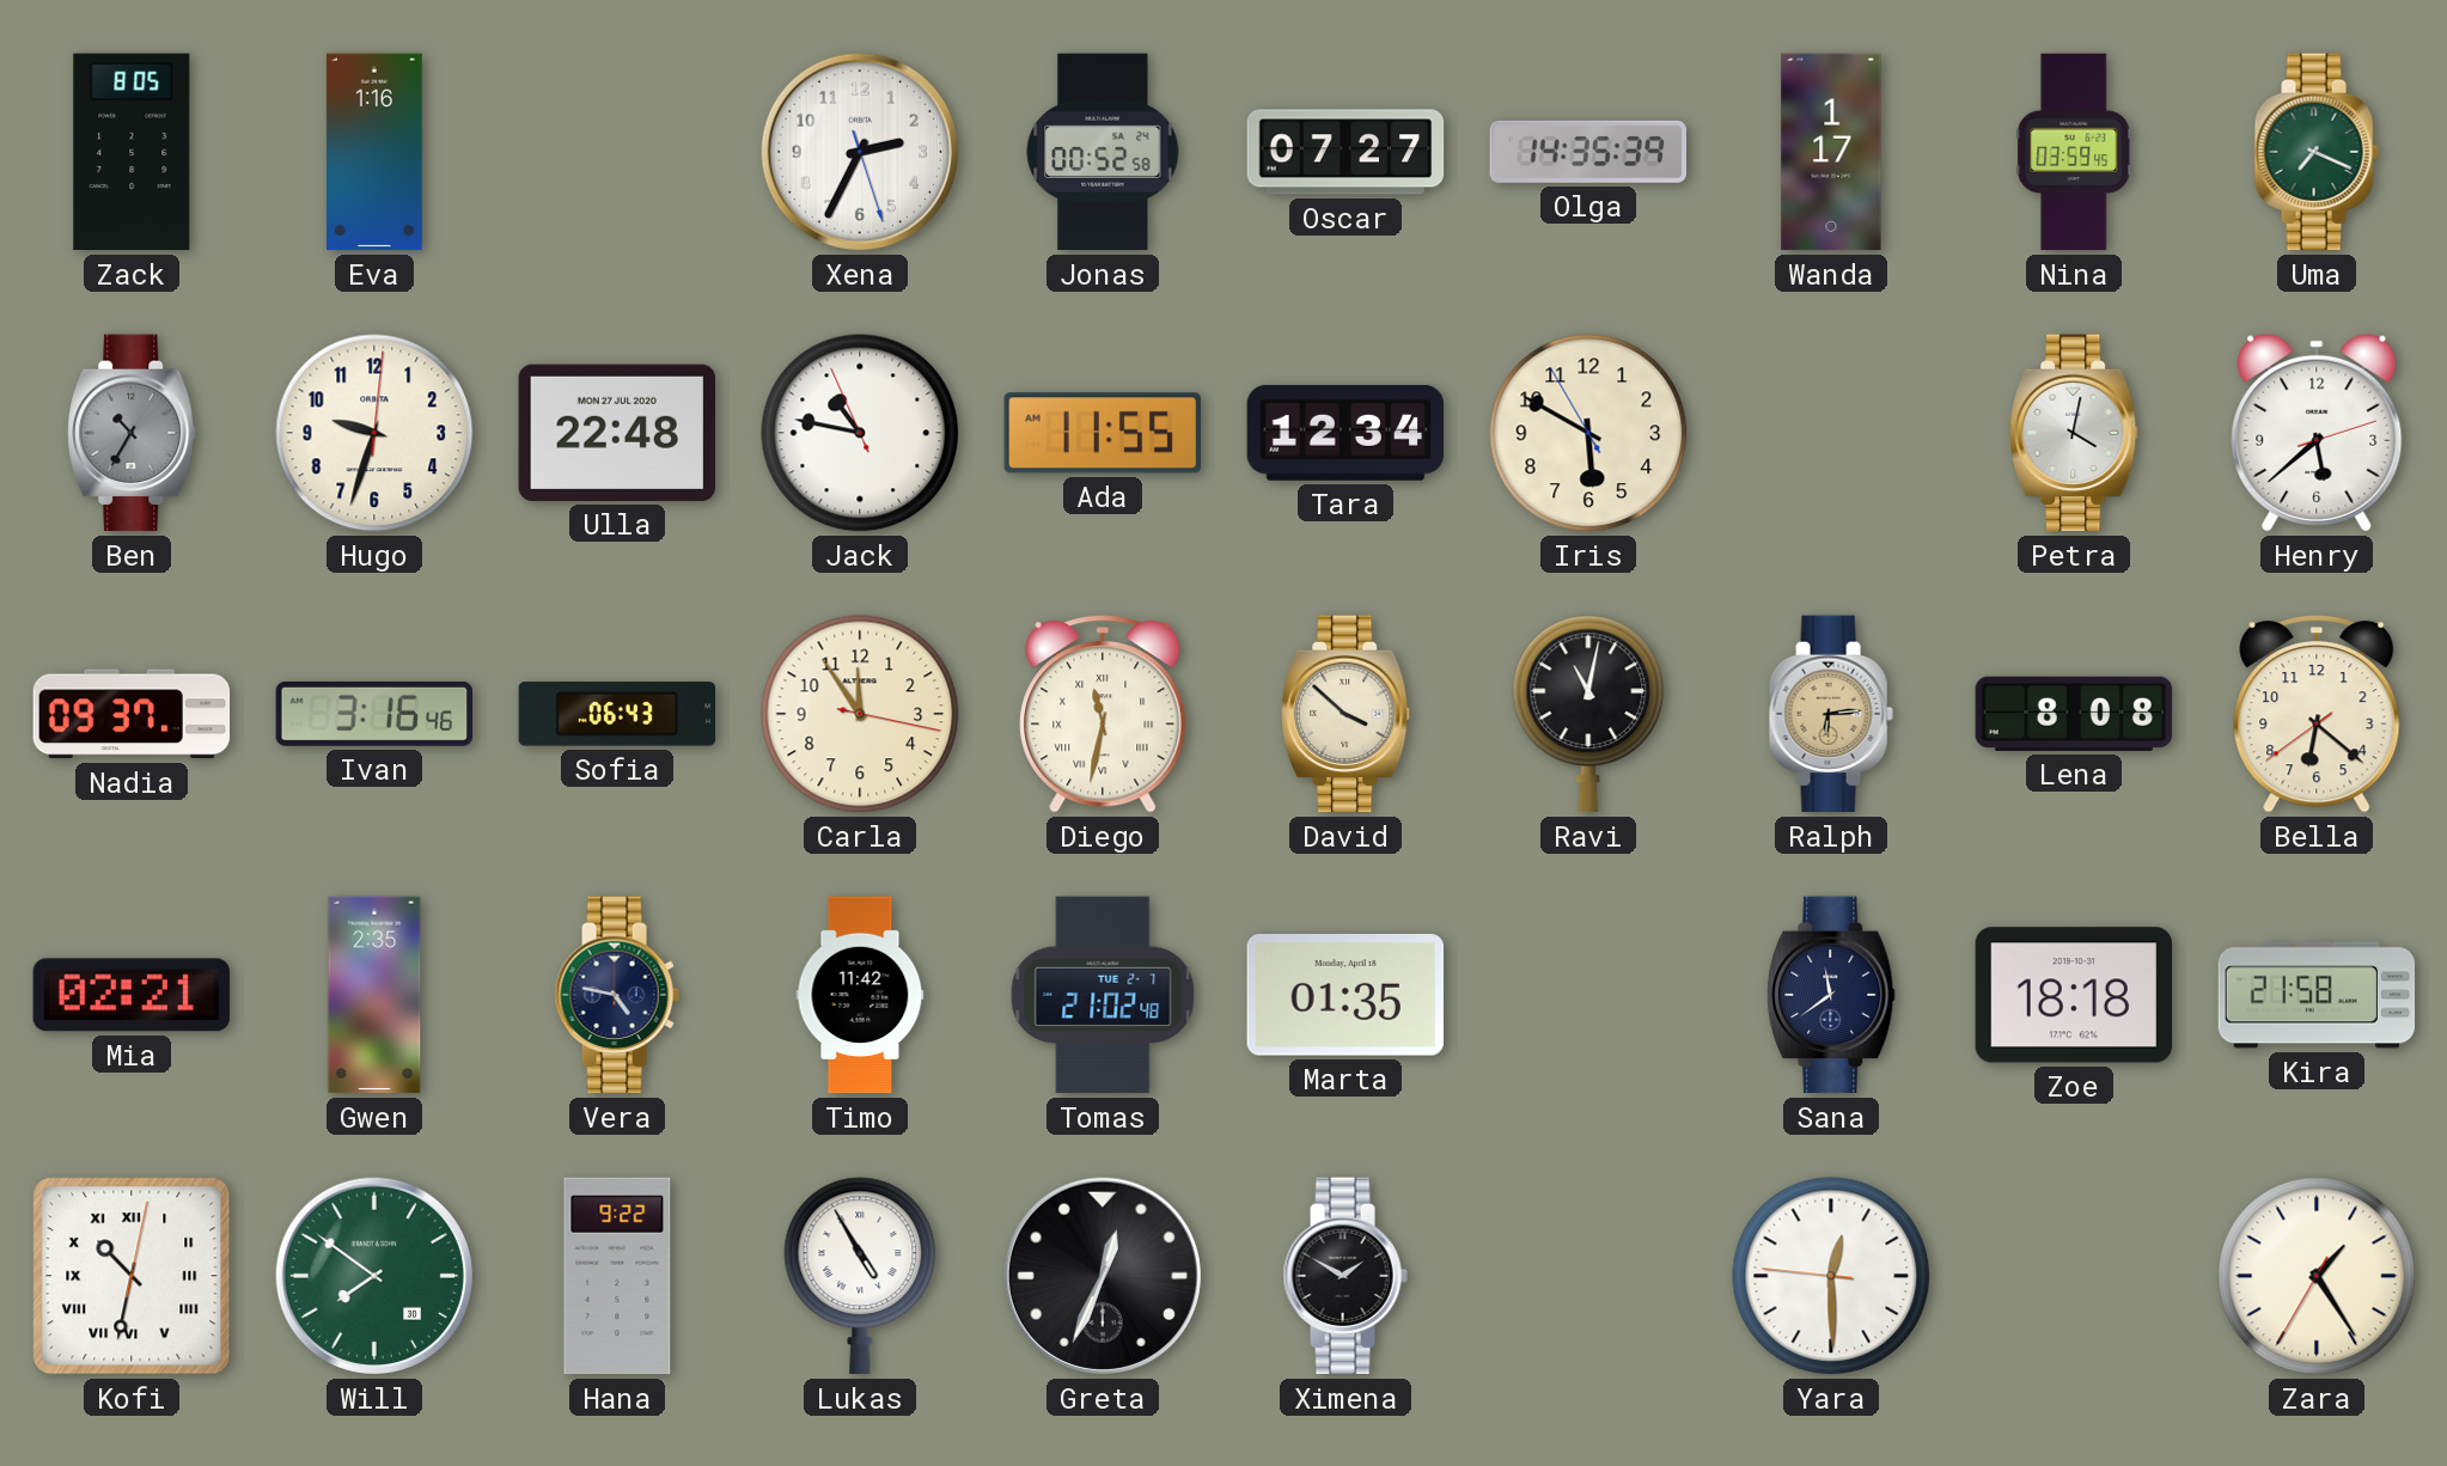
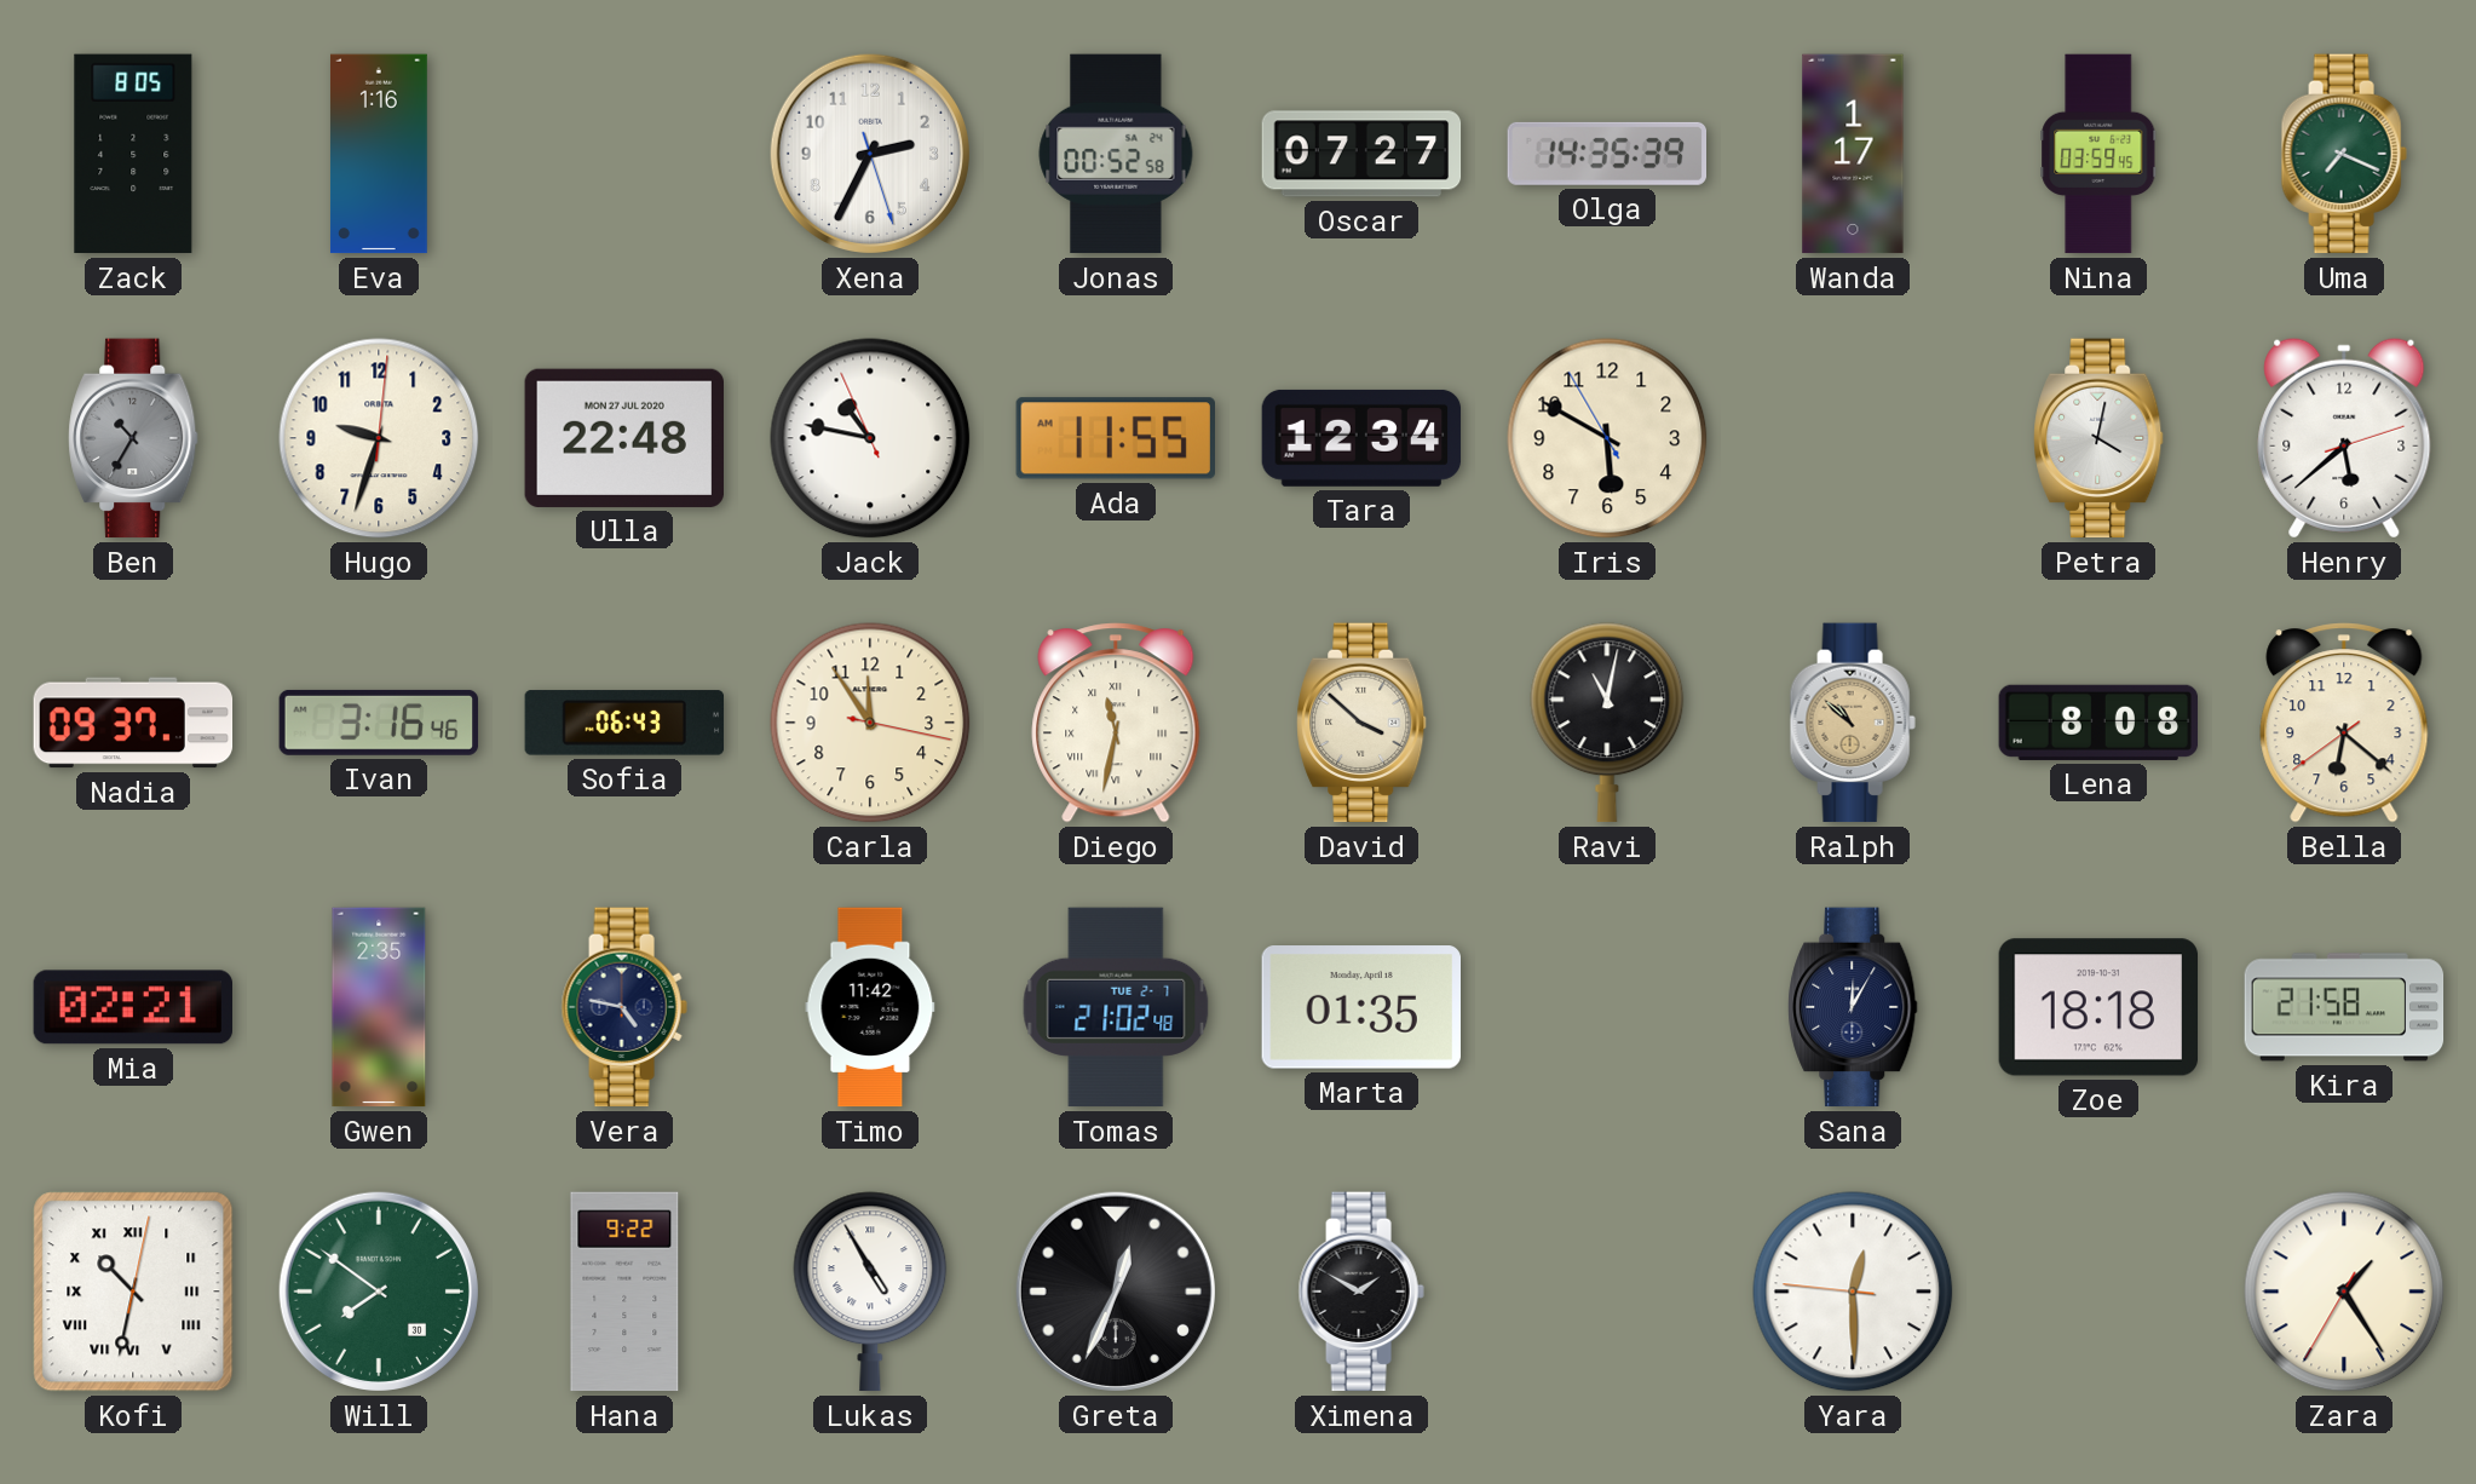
Ralph: 6:14 -> 10:52 (1853, 723)
Sana: 11:39 -> 12:05 (1853, 1007)
